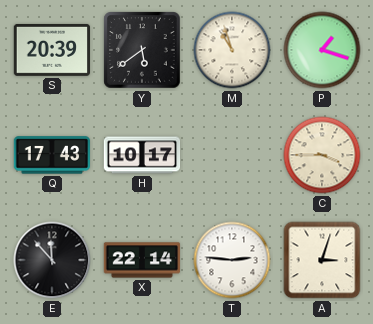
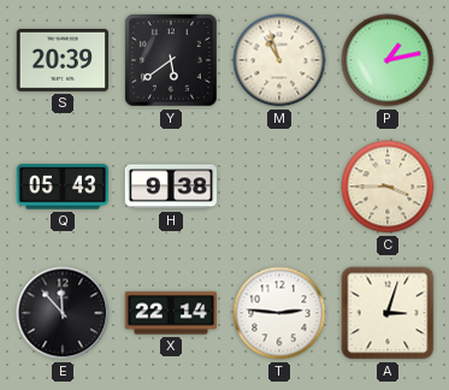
P: 1:18 -> 1:13 (388, 60)
Q: 17:43 -> 05:43 (63, 187)
H: 10:17 -> 9:38 (171, 187)
